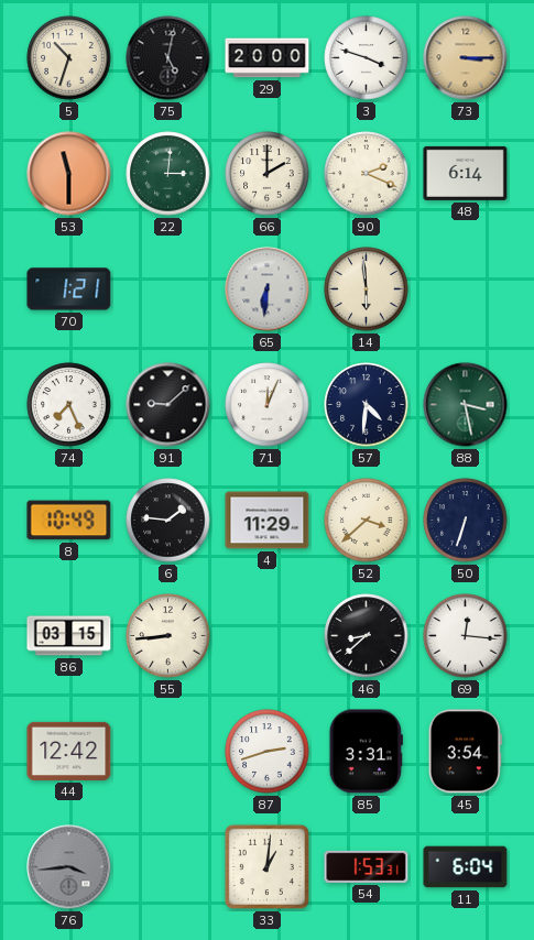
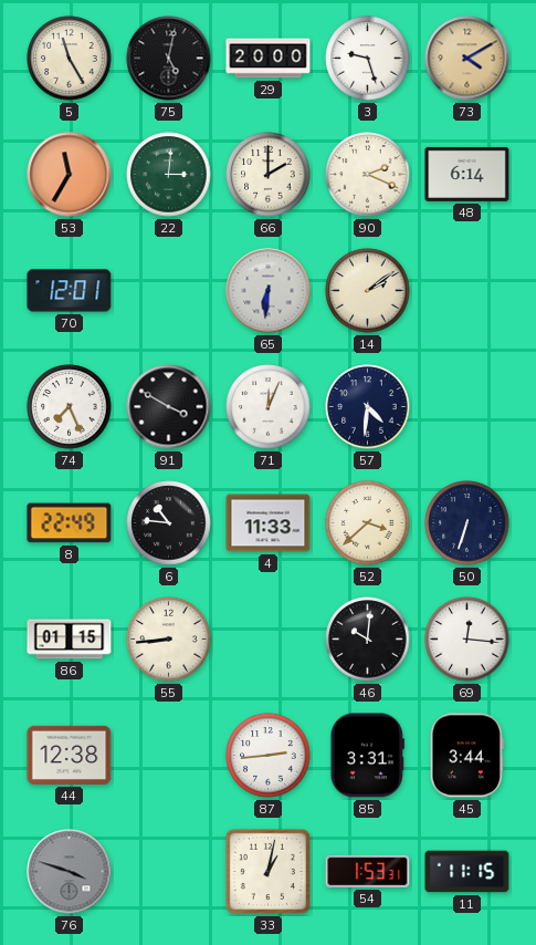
5: 10:33 -> 11:25 (70, 59)
3: 3:48 -> 9:27 (368, 59)
73: 3:15 -> 4:10 (467, 59)
53: 11:30 -> 11:35 (70, 175)
70: 1:21 -> 12:01 (70, 291)
14: 5:59 -> 2:09 (368, 291)
91: 9:08 -> 3:50 (169, 407)
88: 3:28 -> none (466, 405)
8: 10:49 -> 22:49 (70, 523)
6: 1:46 -> 10:46 (169, 523)
4: 11:29 -> 11:33 (269, 523)
86: 03:15 -> 01:15 (70, 640)
46: 8:38 -> 10:01 (368, 640)
44: 12:42 -> 12:38 (70, 755)
87: 2:42 -> 2:44 (269, 756)
45: 3:54 -> 3:44 (466, 756)
76: 3:44 -> 3:48 (70, 872)
33: 1:01 -> 1:02 (267, 871)
11: 6:04 -> 11:15 (467, 872)
